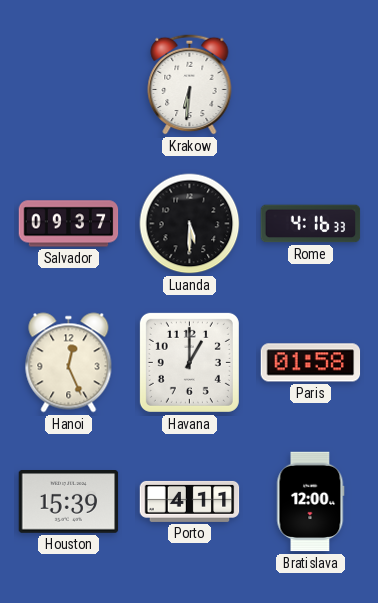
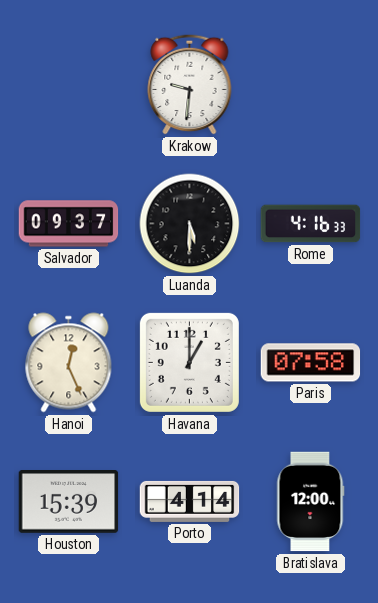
Krakow: 6:31 -> 9:31 (190, 84)
Paris: 01:58 -> 07:58 (311, 363)
Porto: 4:11 -> 4:14 (190, 501)
